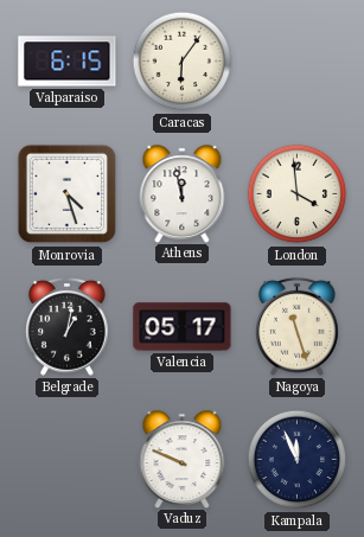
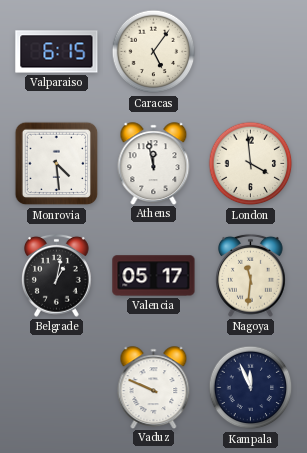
Caracas: 6:06 -> 5:06 (154, 52)
Monrovia: 4:27 -> 4:29 (57, 164)
Nagoya: 11:27 -> 11:31 (251, 275)
